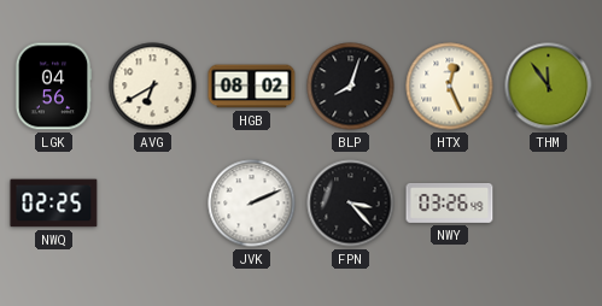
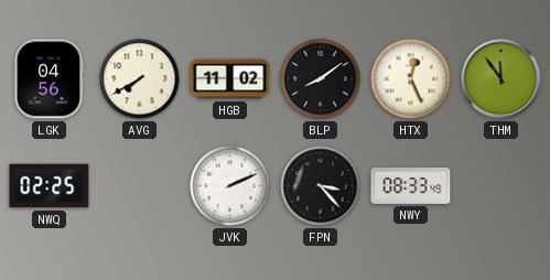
AVG: 6:40 -> 7:40 (140, 79)
HGB: 08:02 -> 11:02 (230, 79)
BLP: 8:03 -> 8:09 (321, 79)
NWY: 03:26 -> 08:33 (411, 186)
